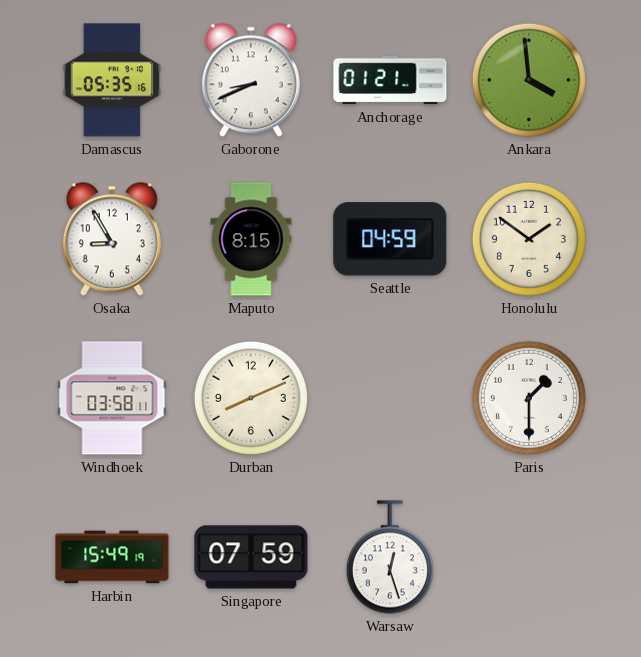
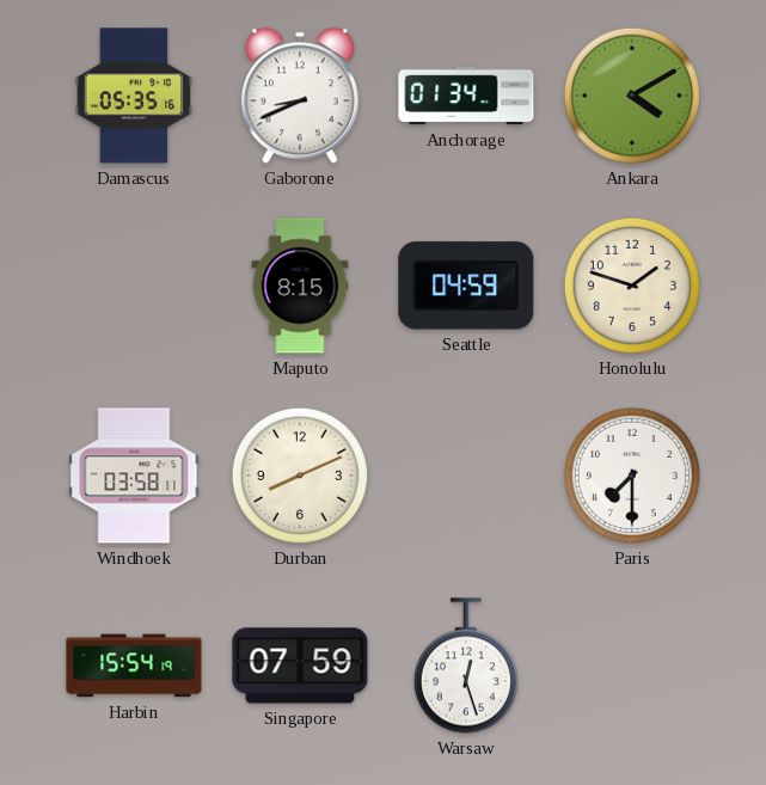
Anchorage: 01:21 -> 01:34 (466, 96)
Ankara: 3:59 -> 4:10 (632, 96)
Osaka: 8:55 -> none (112, 239)
Honolulu: 1:51 -> 1:48 (632, 286)
Paris: 1:30 -> 7:30 (632, 476)
Harbin: 15:49 -> 15:54 (134, 666)
